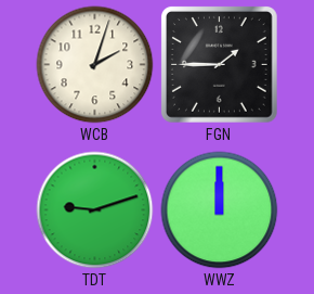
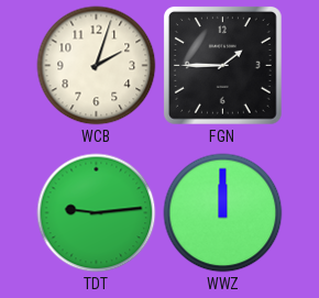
TDT: 9:12 -> 9:14 (97, 213)
